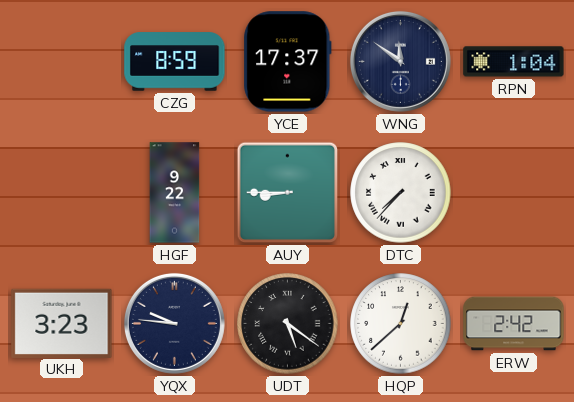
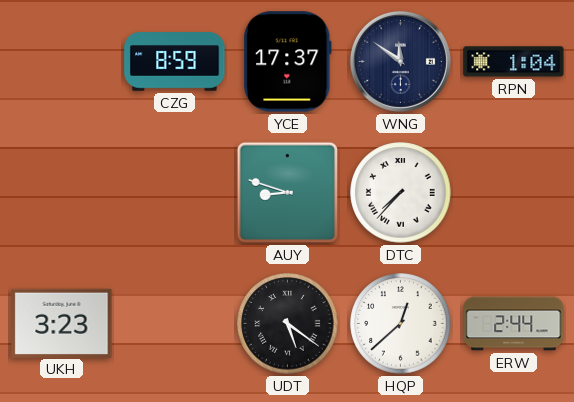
HGF: 9:22 -> none (175, 193)
AUY: 8:45 -> 8:48 (288, 193)
YQX: 9:46 -> none (174, 323)
ERW: 2:42 -> 2:44 (514, 324)
